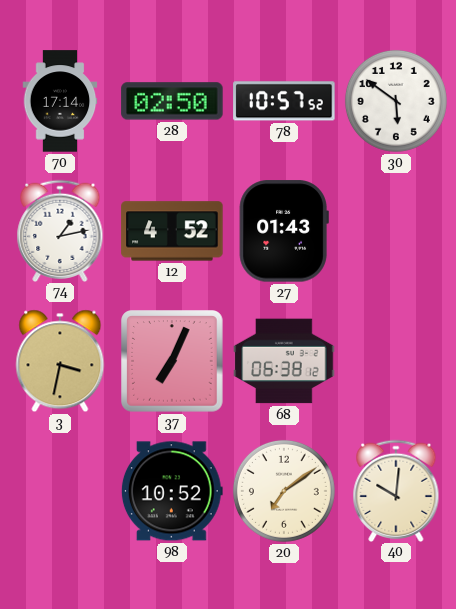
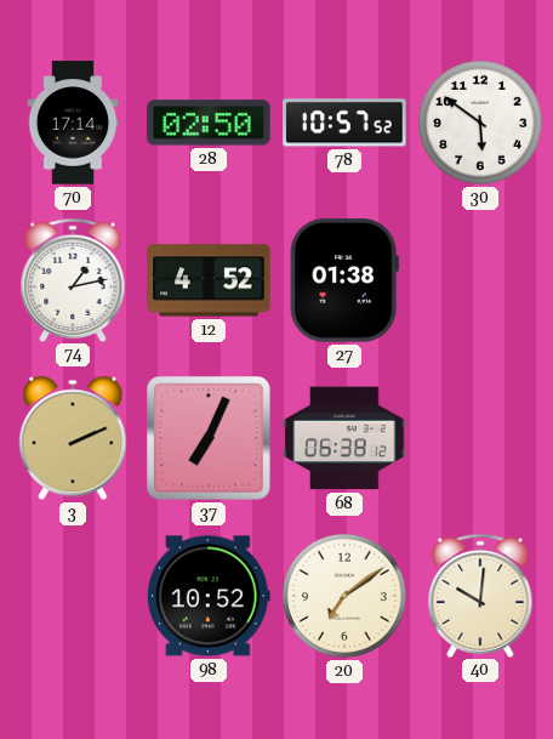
27: 01:43 -> 01:38 (344, 280)
3: 3:32 -> 2:11 (73, 438)
